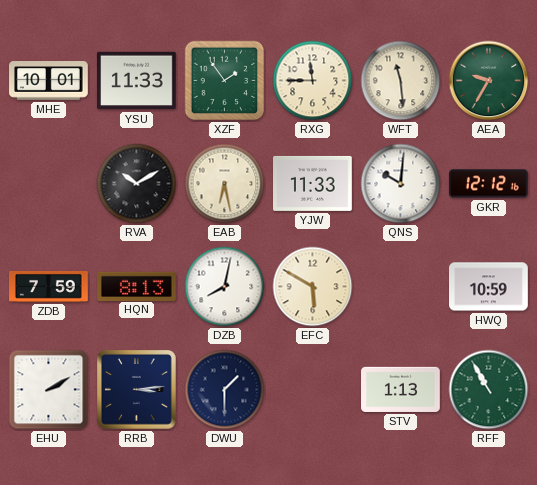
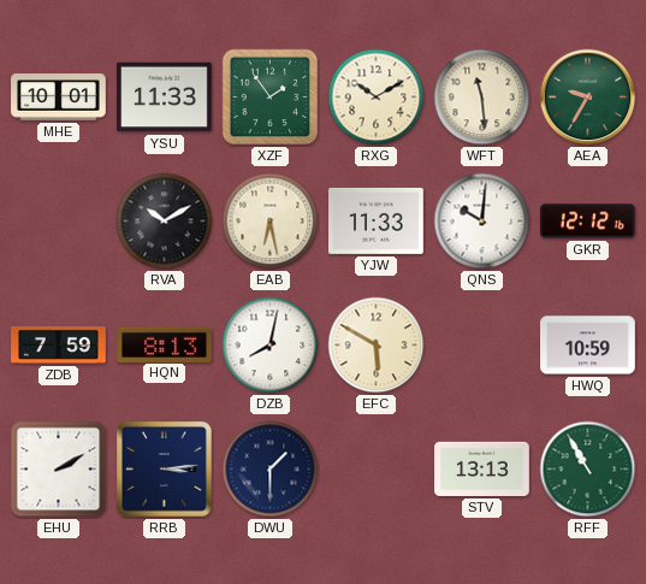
RXG: 11:45 -> 10:10 (377, 98)
STV: 1:13 -> 13:13 (482, 468)
